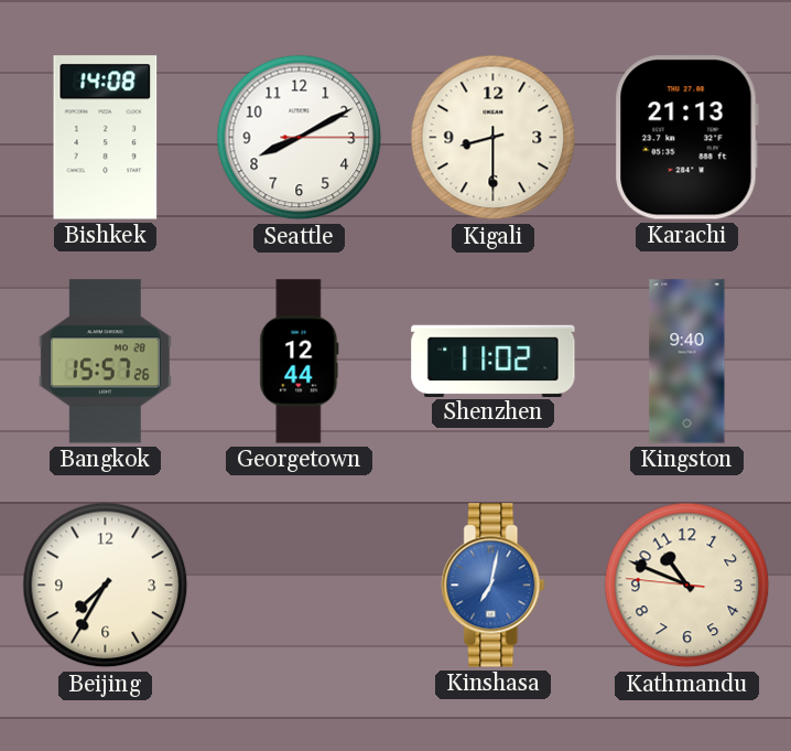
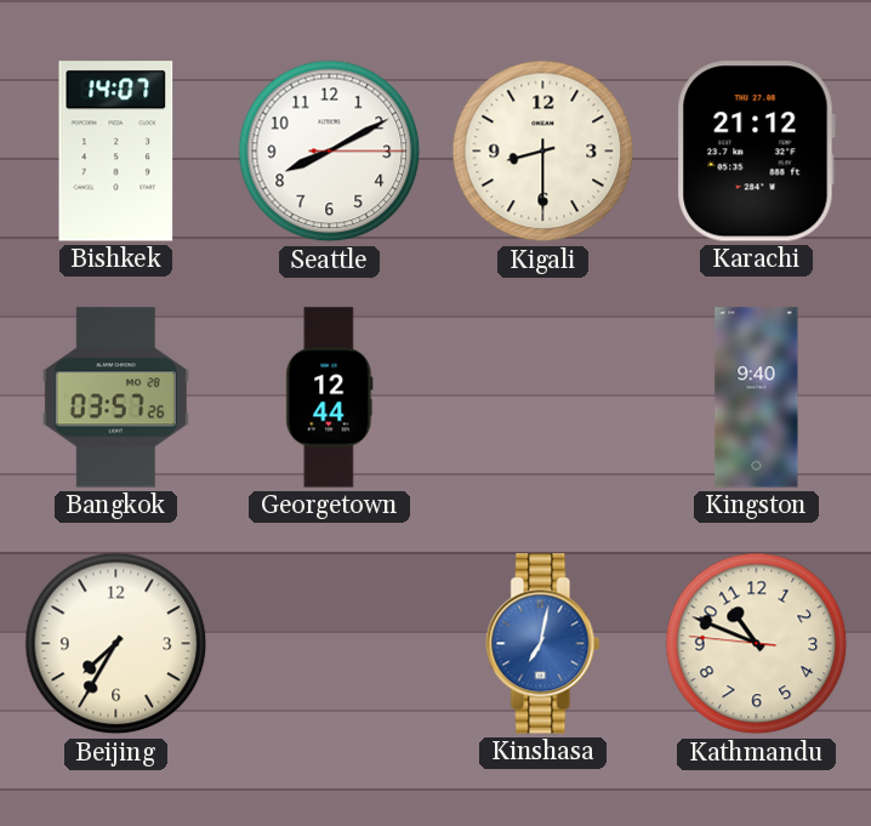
Bishkek: 14:08 -> 14:07 (116, 152)
Karachi: 21:13 -> 21:12 (756, 152)
Bangkok: 15:57 -> 03:57 (115, 398)
Shenzhen: 11:02 -> none (494, 361)
